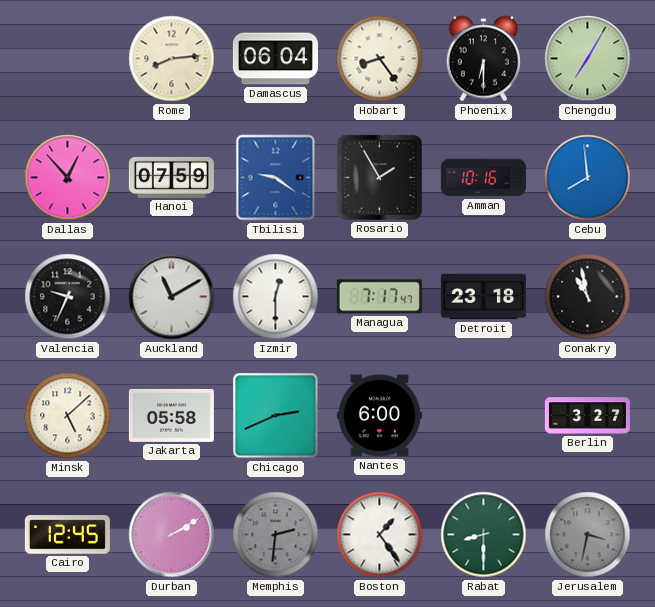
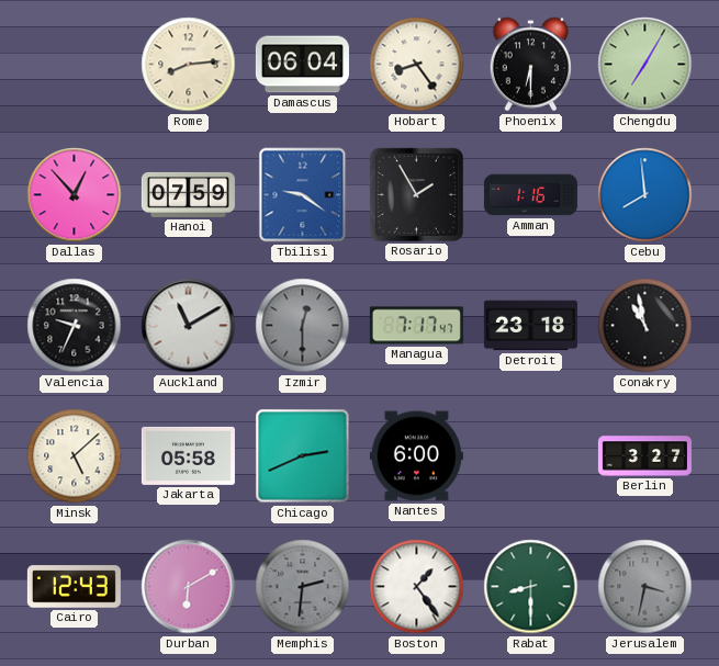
Amman: 10:16 -> 1:16 (530, 195)
Izmir dial: white -> grey (303, 326)
Cairo: 12:45 -> 12:43 (74, 587)
Durban: 2:10 -> 6:10 (189, 587)
